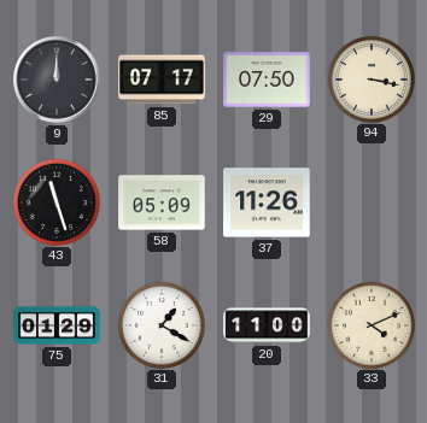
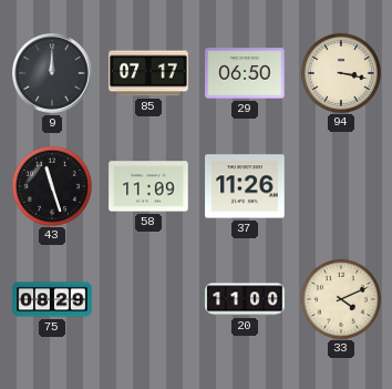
29: 07:50 -> 06:50 (245, 73)
58: 05:09 -> 11:09 (148, 186)
75: 01:29 -> 08:29 (52, 299)
31: 1:20 -> none (160, 324)
